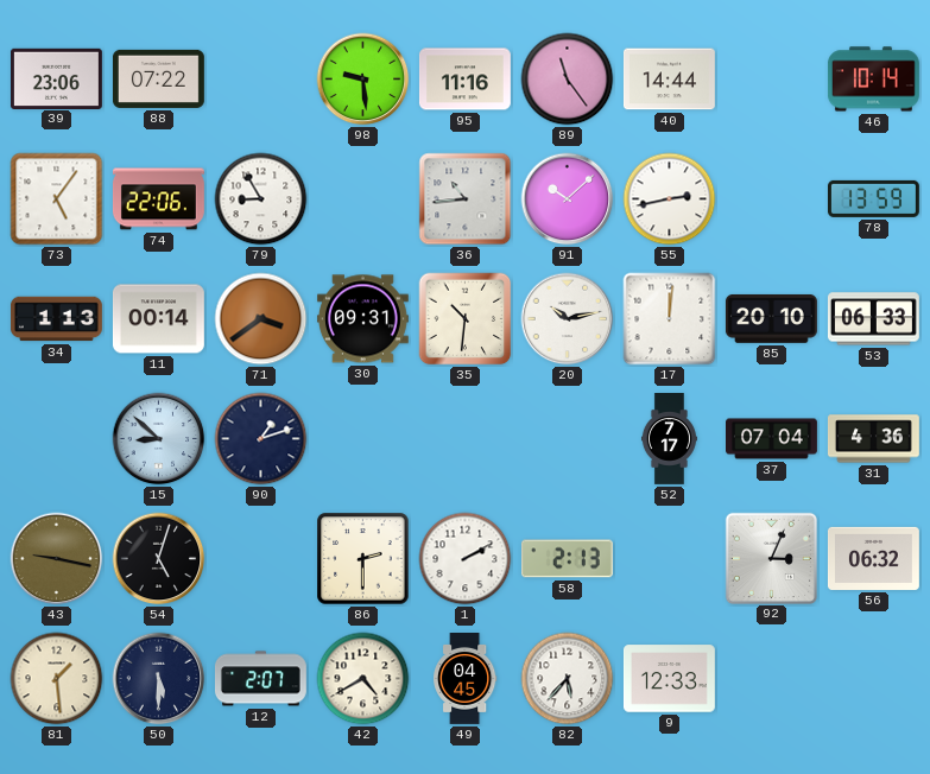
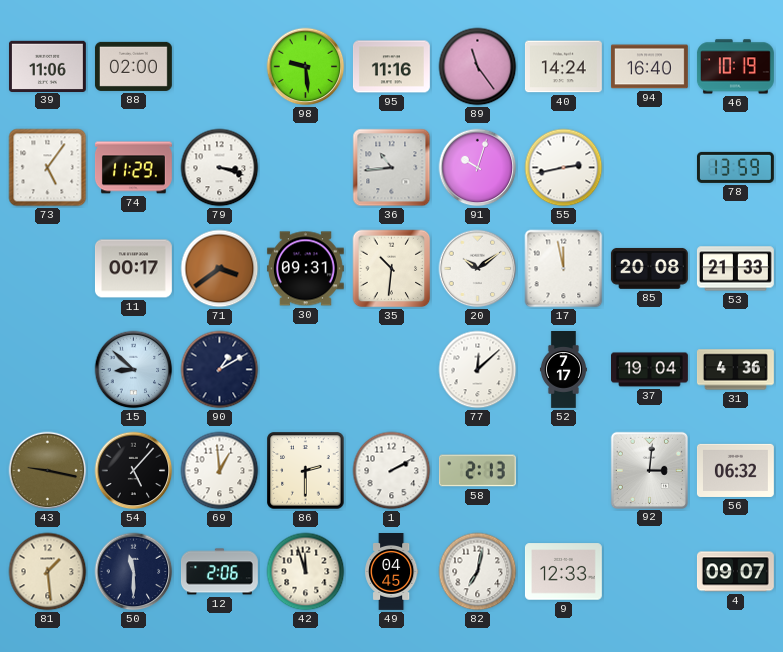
39: 23:06 -> 11:06 (47, 66)
88: 07:22 -> 02:00 (133, 66)
40: 14:44 -> 14:24 (563, 67)
94: none -> 16:40 (649, 67)
46: 10:14 -> 10:19 (735, 67)
74: 22:06 -> 11:29 (133, 168)
79: 8:55 -> 3:18 (220, 168)
91: 10:08 -> 10:03 (478, 168)
34: 1:13 -> none (56, 319)
11: 00:14 -> 00:17 (133, 269)
20: 10:13 -> 10:09 (478, 269)
17: 12:01 -> 11:58 (564, 269)
85: 20:10 -> 20:08 (649, 268)
53: 06:33 -> 21:33 (735, 269)
90: 1:12 -> 1:10 (220, 370)
77: none -> 12:08 (478, 370)
37: 07:04 -> 19:04 (650, 370)
54: 5:03 -> 5:07 (134, 471)
69: none -> 12:59 (220, 471)
92: 3:04 -> 3:01 (649, 470)
50: 5:30 -> 11:30 (134, 572)
12: 2:07 -> 2:06 (219, 572)
42: 4:40 -> 11:57 (306, 572)
82: 5:37 -> 7:02 (478, 572)
4: none -> 09:07 (735, 572)
